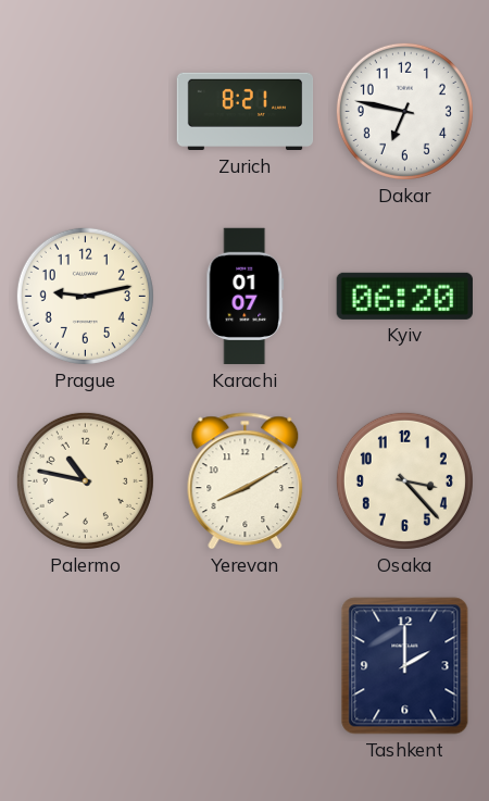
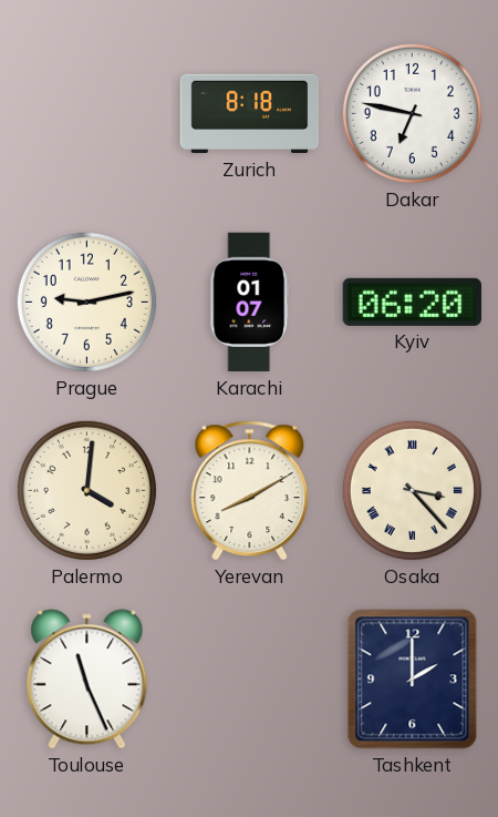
Zurich: 8:21 -> 8:18 (250, 114)
Palermo: 10:47 -> 4:01 (86, 490)
Osaka numerals: Arabic -> Roman (412, 490)
Toulouse: none -> 11:26 (87, 680)
